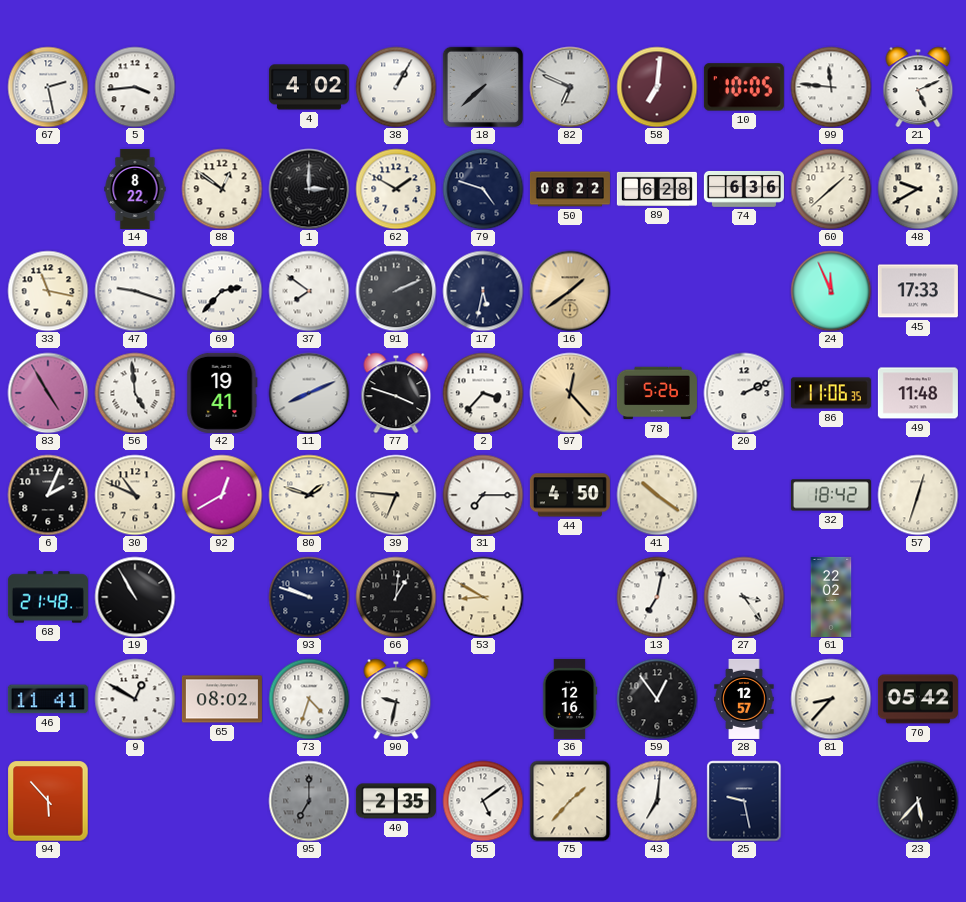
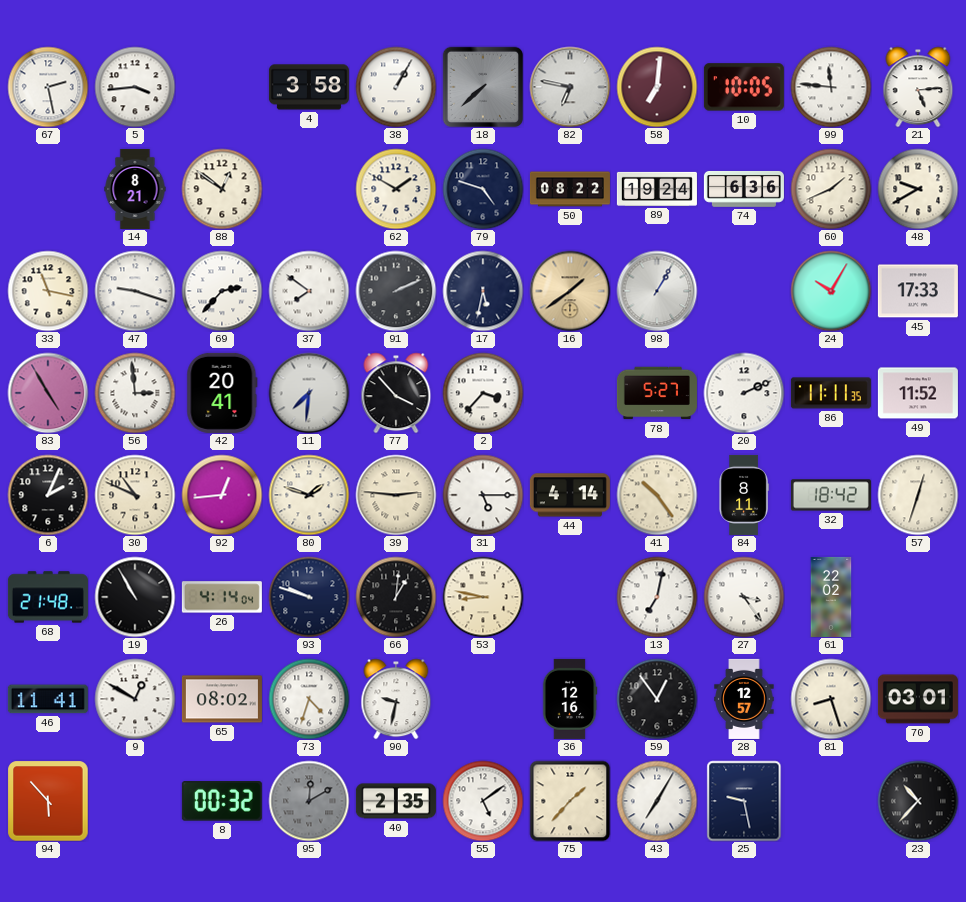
4: 4:02 -> 3:58 (309, 87)
82: 6:49 -> 6:47 (570, 87)
21: 5:11 -> 5:14 (918, 87)
14: 8:22 -> 8:21 (135, 189)
1: 3:00 -> none (309, 189)
89: 6:28 -> 19:24 (657, 189)
60: 1:38 -> 1:41 (831, 189)
98: none -> 1:05 (657, 291)
24: 11:56 -> 10:05 (831, 291)
56: 4:59 -> 2:59 (135, 393)
42: 19:41 -> 20:41 (222, 393)
11: 8:11 -> 7:31 (309, 393)
77: 3:48 -> 3:53 (396, 393)
97: 12:23 -> none (570, 393)
78: 5:26 -> 5:27 (657, 393)
86: 11:06 -> 11:11 (831, 393)
49: 11:48 -> 11:52 (918, 393)
92: 12:40 -> 12:44 (222, 495)
39: 6:46 -> 2:46 (396, 495)
31: 7:15 -> 5:15 (483, 495)
44: 4:50 -> 4:14 (570, 495)
41: 10:21 -> 10:24 (657, 495)
84: none -> 8:11 (744, 495)
26: none -> 4:14 (222, 597)
53: 8:50 -> 8:47 (483, 597)
81: 8:37 -> 8:27 (831, 699)
70: 05:42 -> 03:01 (918, 699)
8: none -> 00:32 (222, 802)
95: 7:00 -> 12:10 (309, 801)
43: 7:01 -> 7:05 (657, 801)
23: 5:37 -> 10:37 (918, 801)
